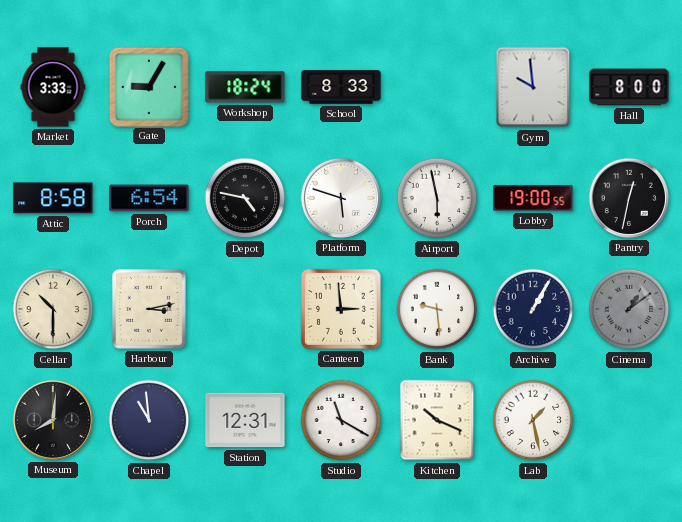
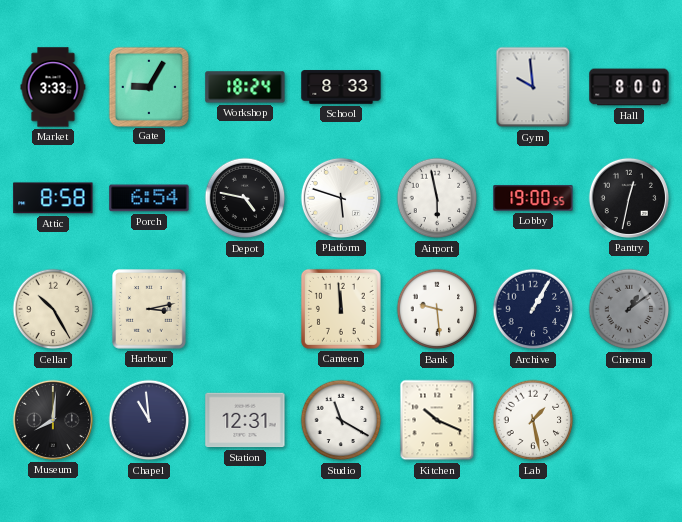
Cellar: 10:30 -> 10:25 (53, 309)
Canteen: 2:59 -> 11:59 (341, 309)
